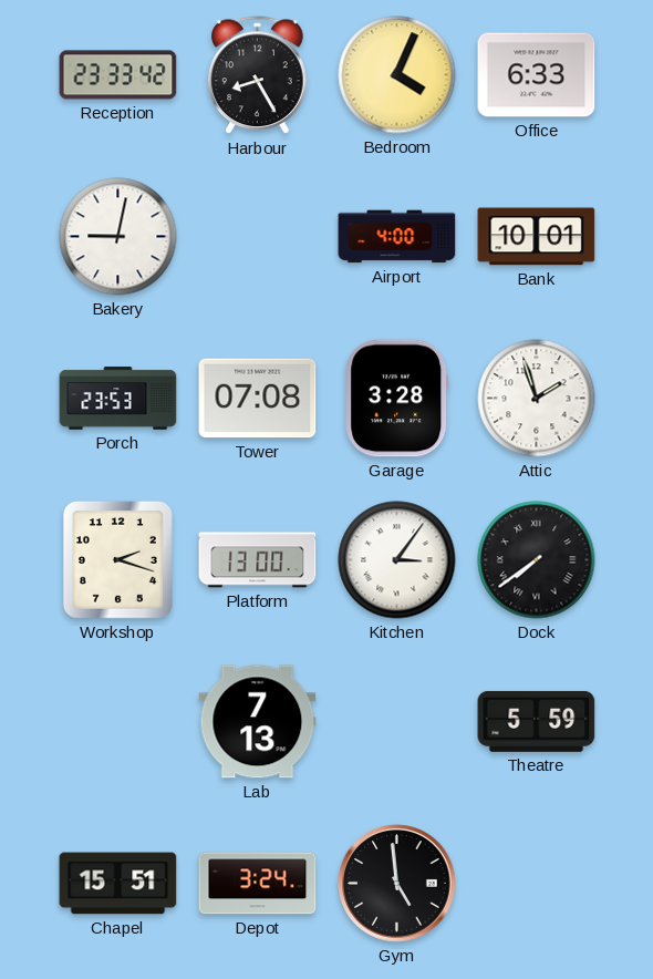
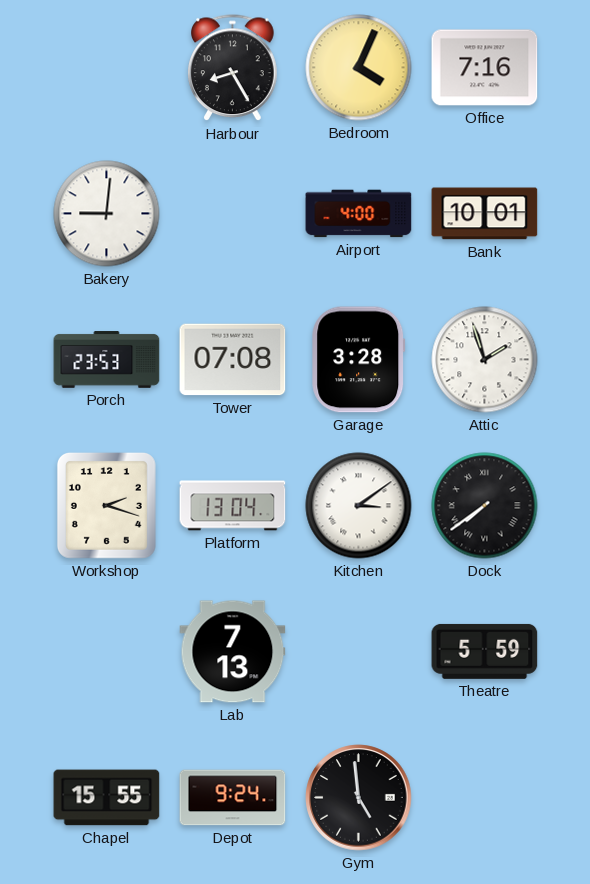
Reception: 23:33 -> none (118, 75)
Office: 6:33 -> 7:16 (485, 68)
Bakery: 9:02 -> 9:01 (107, 214)
Platform: 13:00 -> 13:04 (233, 506)
Kitchen: 3:06 -> 3:09 (359, 506)
Chapel: 15:51 -> 15:55 (107, 798)
Depot: 3:24 -> 9:24 (233, 798)
